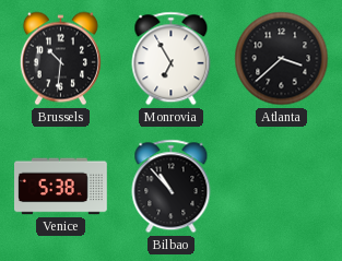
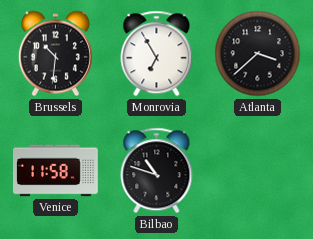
Venice: 5:38 -> 11:58 (56, 171)
Bilbao: 10:53 -> 10:48 (157, 171)
